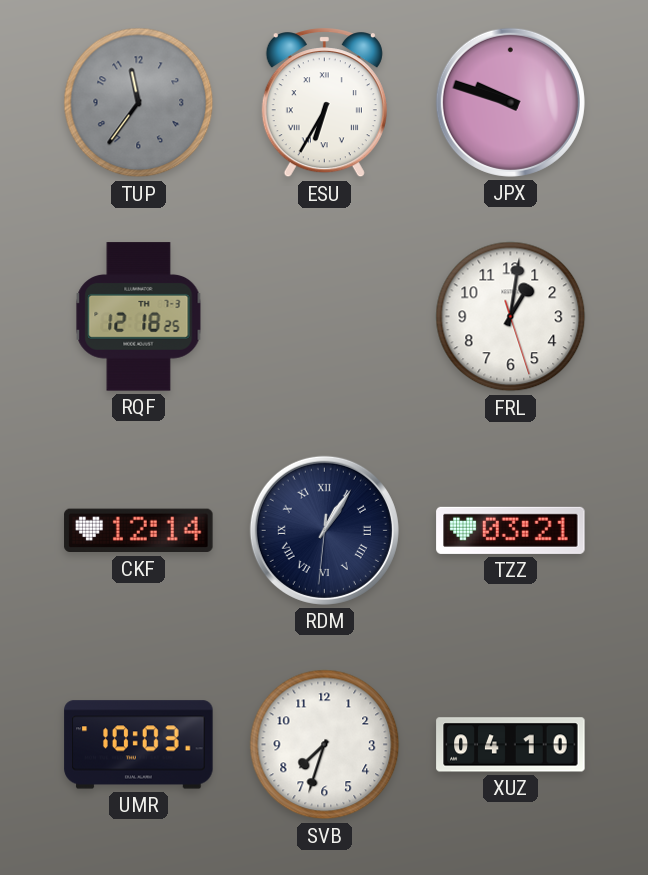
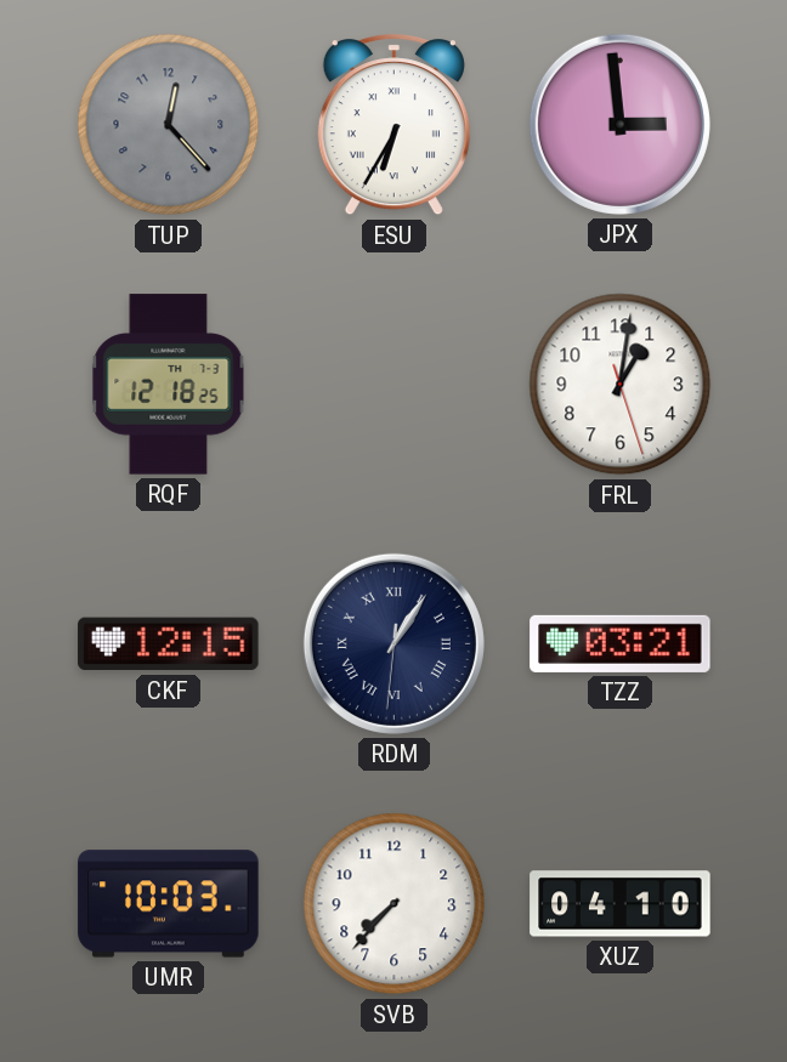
TUP: 11:36 -> 12:23 (169, 125)
JPX: 9:48 -> 2:59 (619, 124)
CKF: 12:14 -> 12:15 (169, 644)
SVB: 7:33 -> 7:37 (395, 904)
